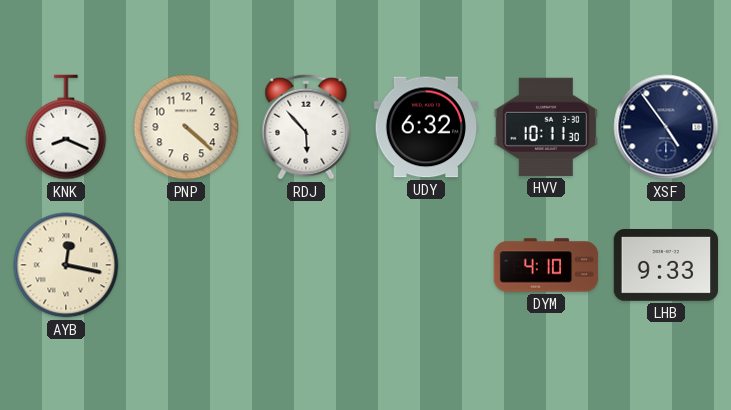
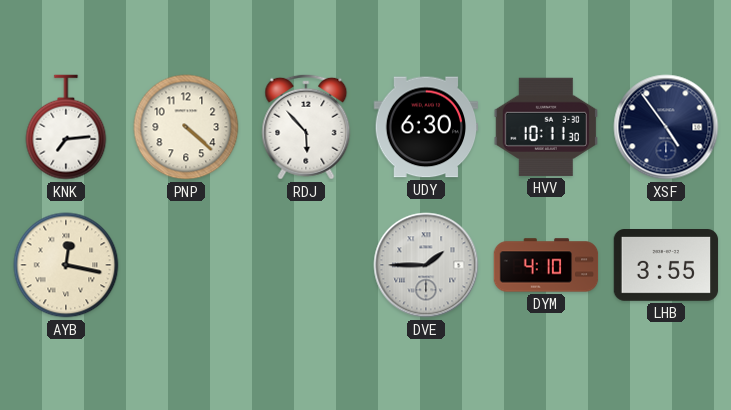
KNK: 8:19 -> 7:14 (66, 127)
UDY: 6:32 -> 6:30 (426, 127)
DVE: none -> 1:45 (426, 265)
LHB: 9:33 -> 3:55 (666, 266)
